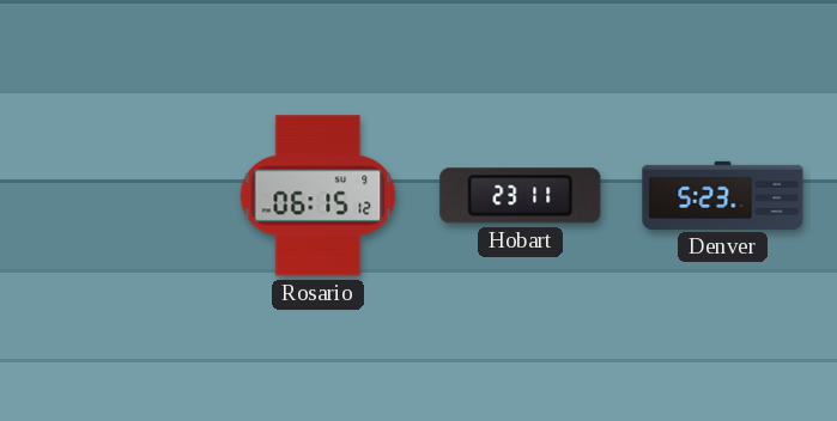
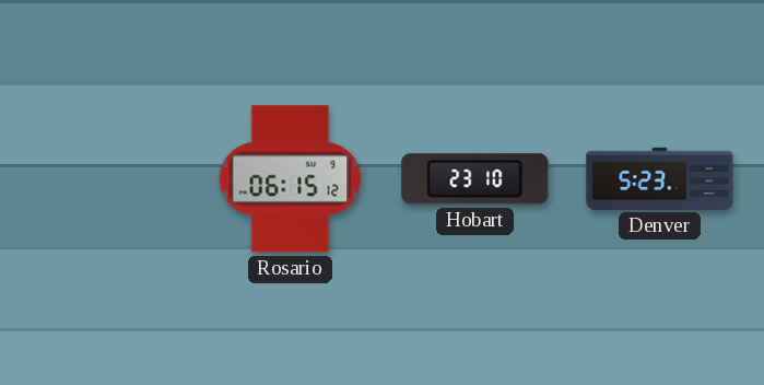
Hobart: 23:11 -> 23:10 (475, 179)
